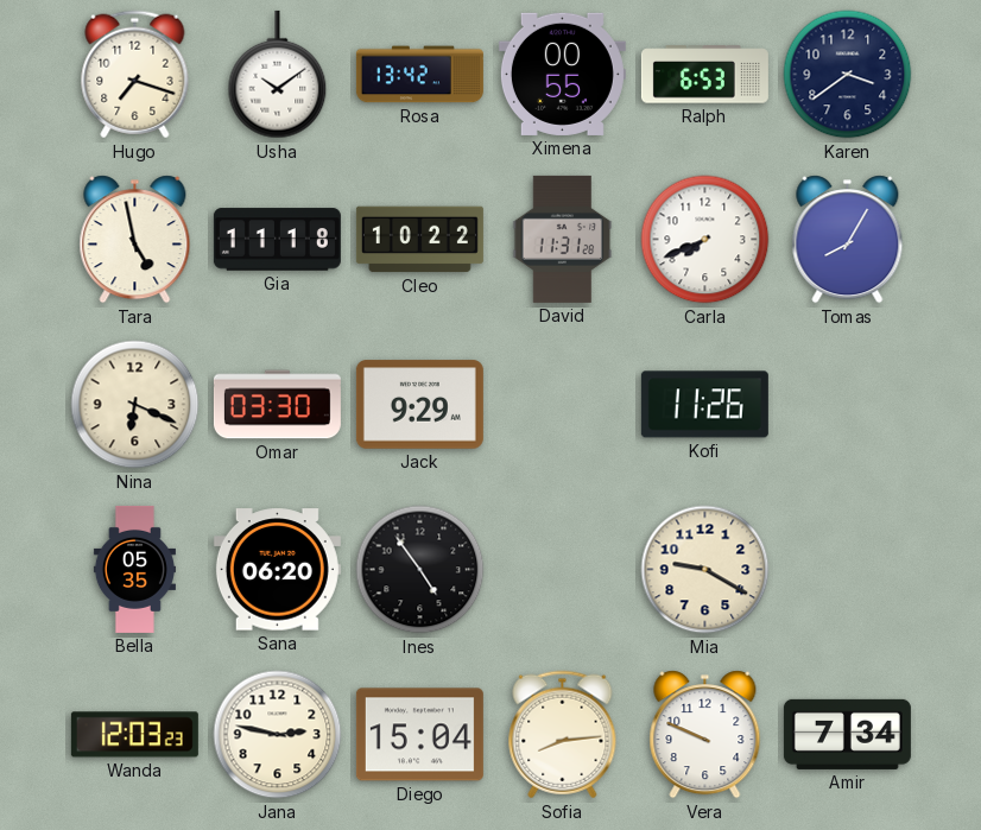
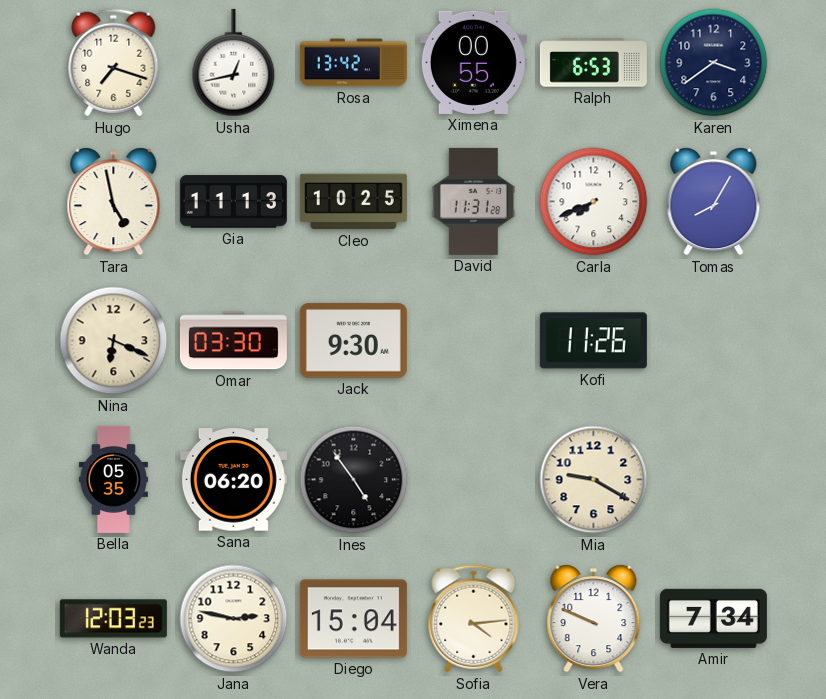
Usha: 10:09 -> 12:43 (234, 63)
Gia: 11:18 -> 11:13 (233, 202)
Cleo: 10:22 -> 10:25 (353, 202)
Jack: 9:29 -> 9:30 (353, 341)
Sofia: 8:14 -> 4:14 (474, 619)
